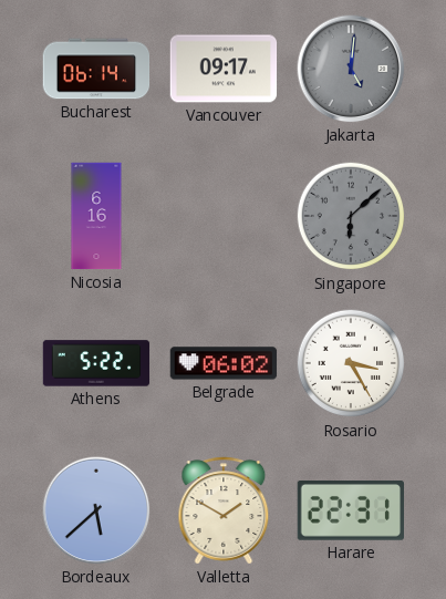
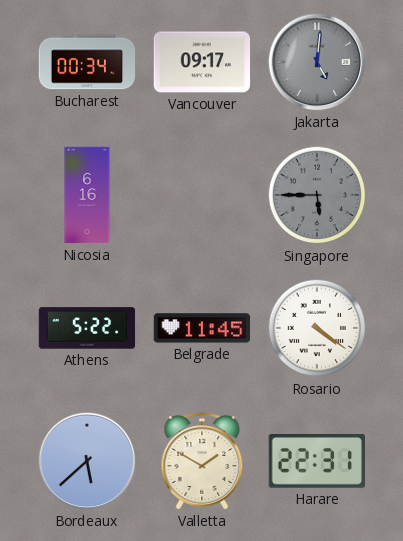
Bucharest: 06:14 -> 00:34 (87, 62)
Singapore: 6:08 -> 5:45 (317, 195)
Belgrade: 06:02 -> 11:45 (202, 328)
Rosario: 3:25 -> 4:21 (317, 328)
